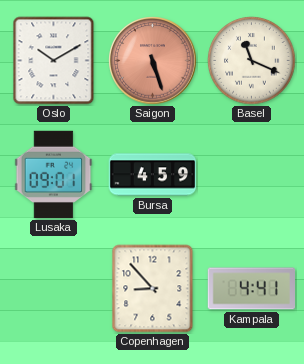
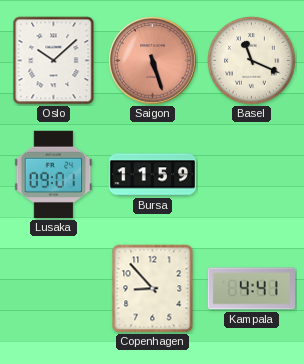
Oslo: 10:10 -> 10:08 (54, 61)
Bursa: 4:59 -> 11:59 (153, 175)
